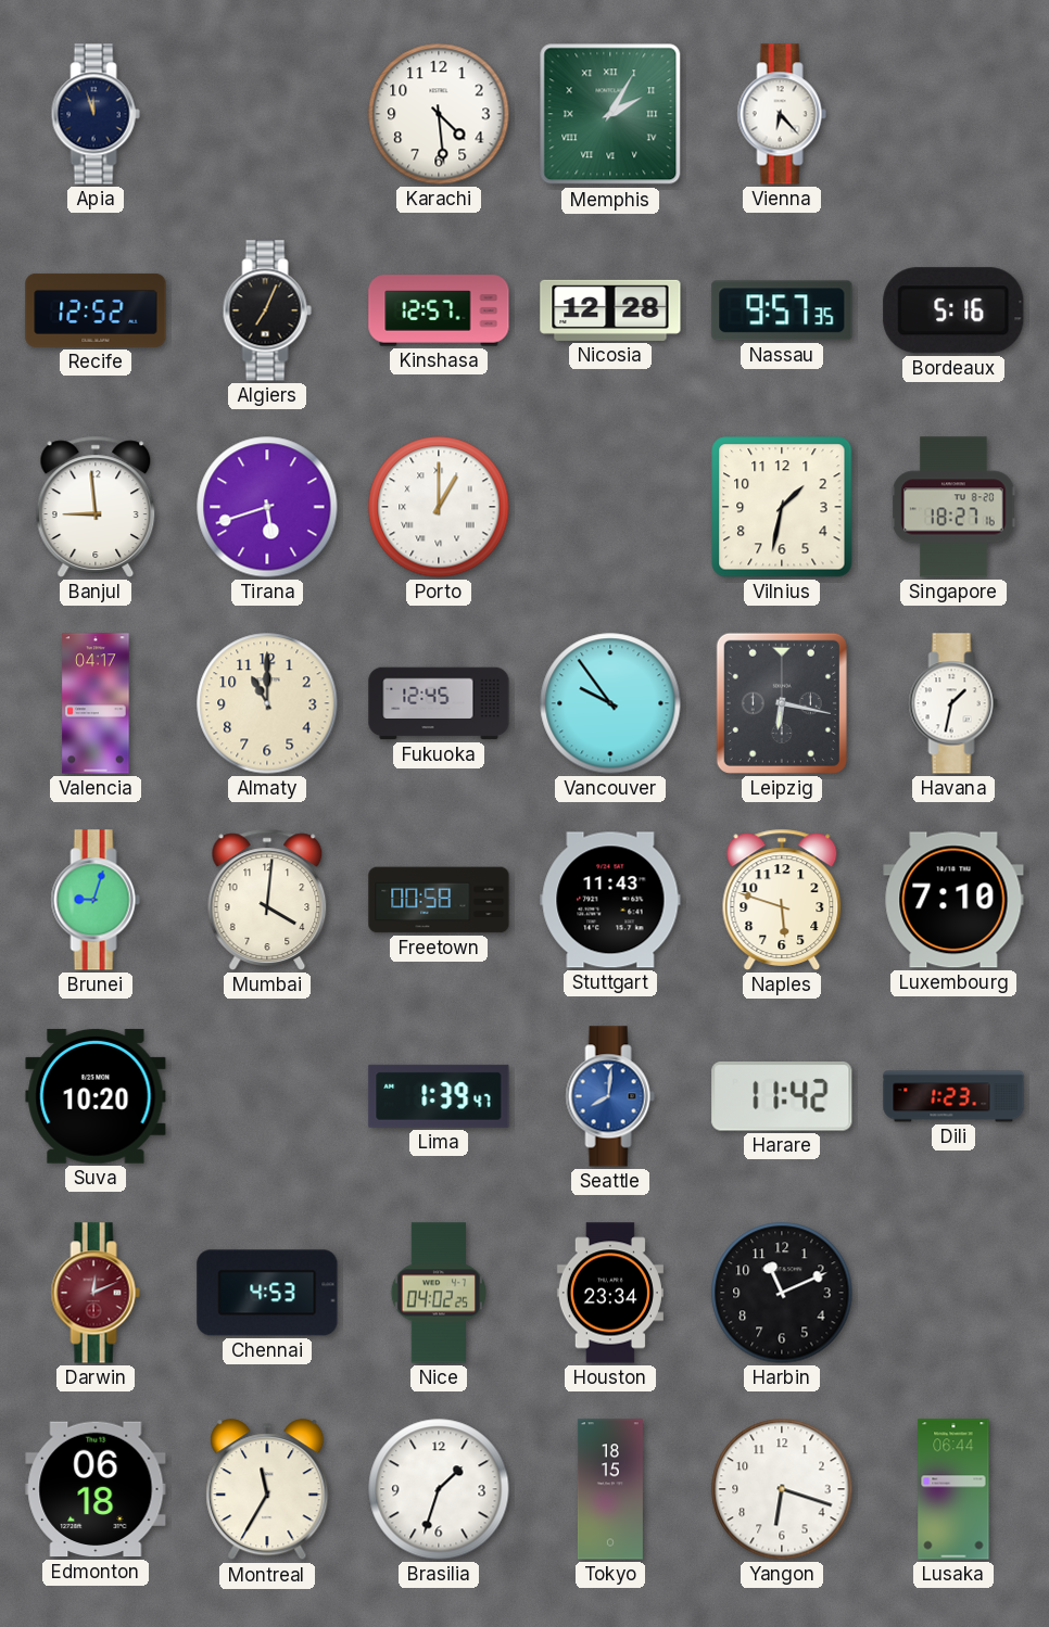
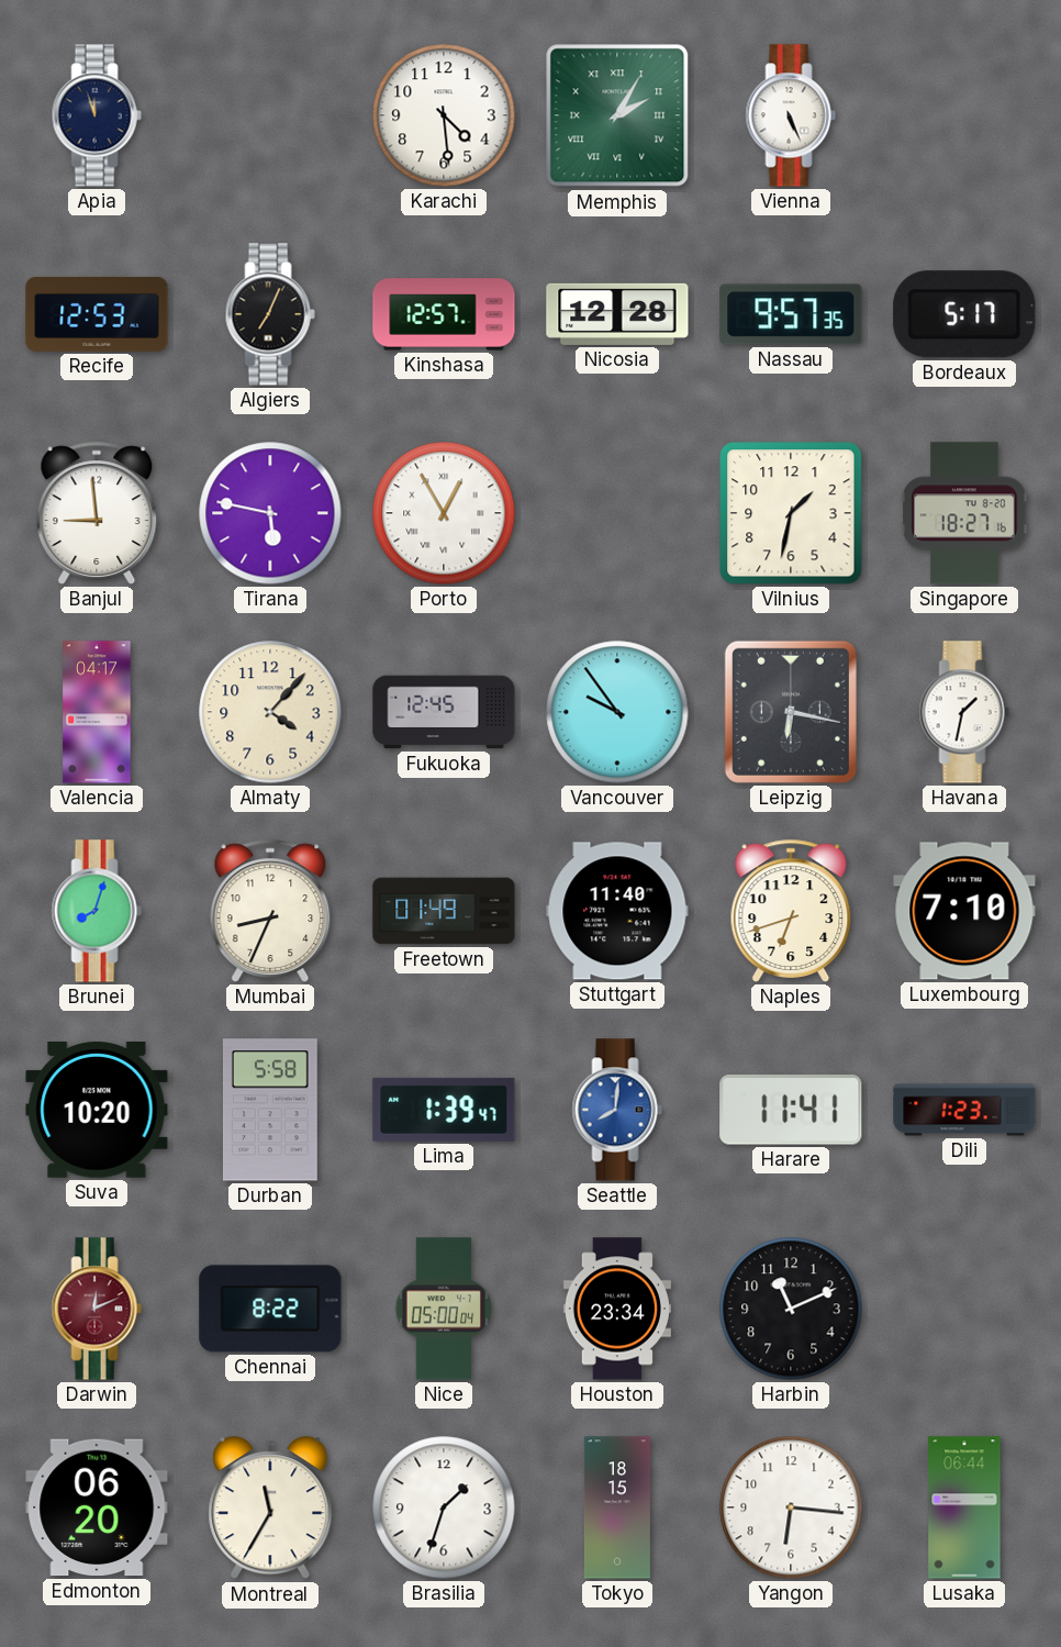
Vienna: 6:23 -> 5:26 (791, 115)
Recife: 12:52 -> 12:53 (97, 314)
Bordeaux: 5:16 -> 5:17 (964, 314)
Tirana: 5:42 -> 5:47 (270, 513)
Porto: 1:00 -> 12:55 (444, 513)
Almaty: 11:00 -> 4:07 (270, 712)
Brunei: 9:03 -> 8:03 (97, 911)
Mumbai: 4:01 -> 8:34 (270, 911)
Freetown: 00:58 -> 01:49 (444, 911)
Stuttgart: 11:43 -> 11:40 (617, 911)
Naples: 5:48 -> 6:42 (791, 911)
Durban: none -> 5:58 (270, 1110)
Harare: 11:42 -> 11:41 (791, 1111)
Chennai: 4:53 -> 8:22 (270, 1309)
Nice: 04:02 -> 05:00 (444, 1309)
Edmonton: 06:18 -> 06:20 (97, 1507)
Yangon: 6:18 -> 6:16 (791, 1507)
